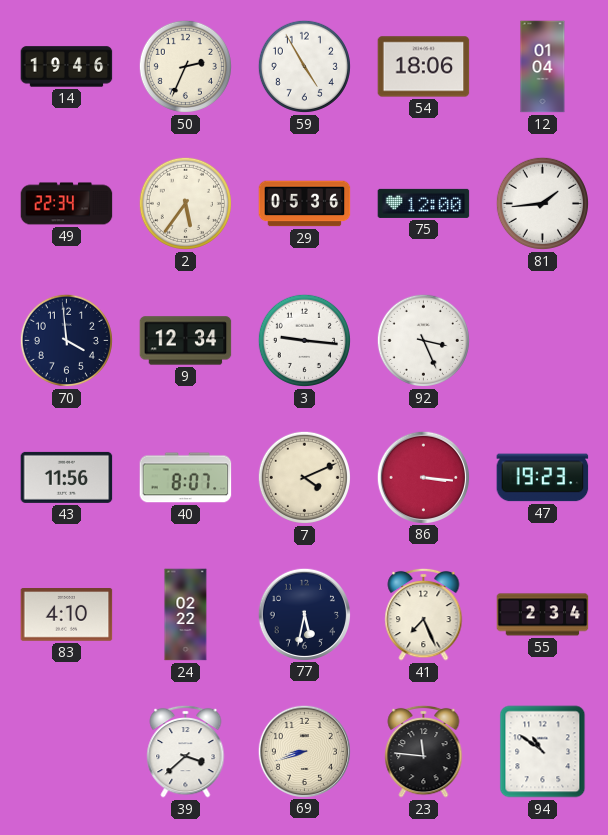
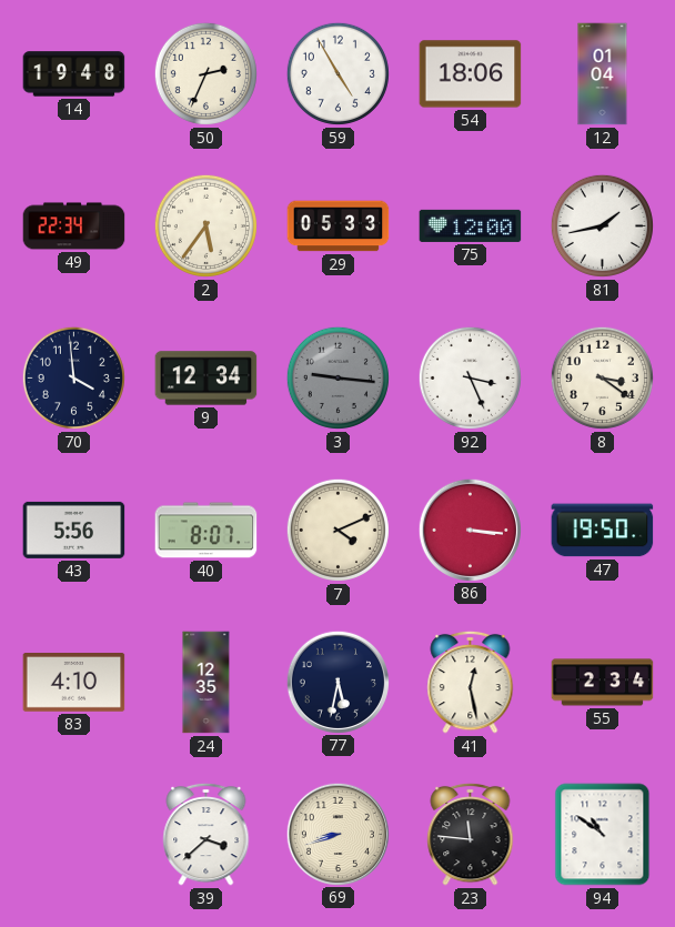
14: 19:46 -> 19:48 (74, 74)
29: 05:36 -> 05:33 (339, 226)
81: 1:44 -> 1:43 (602, 225)
3 dial: white -> grey (337, 377)
8: none -> 3:21 (602, 377)
43: 11:56 -> 5:56 (74, 530)
47: 19:23 -> 19:50 (603, 531)
24: 02:22 -> 12:35 (206, 683)
41: 7:26 -> 12:28 (471, 682)
